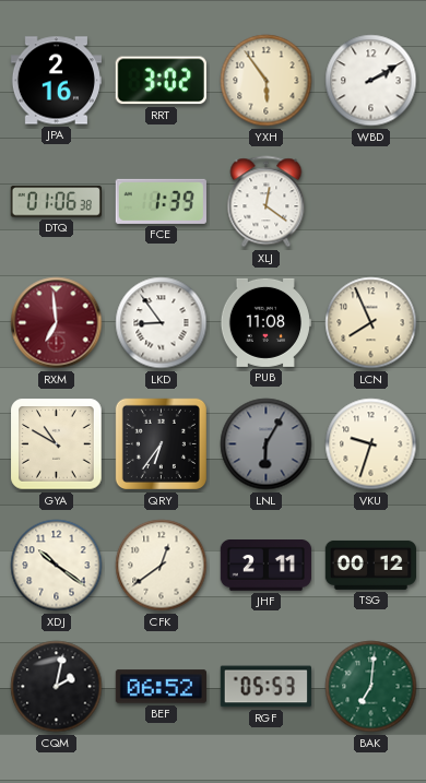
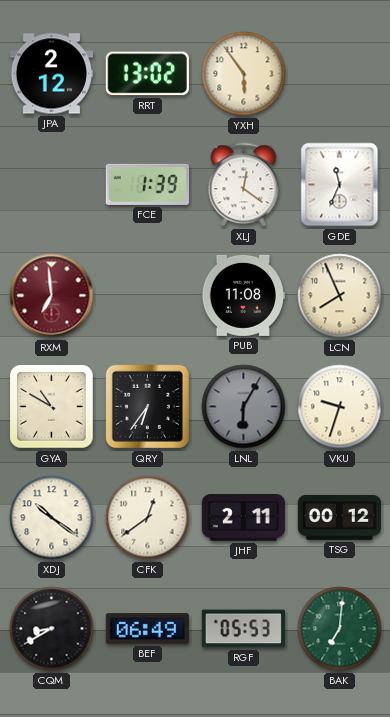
JPA: 2:16 -> 2:12 (51, 74)
RRT: 3:02 -> 13:02 (147, 74)
WBD: 2:10 -> none (371, 81)
DTQ: 01:06 -> none (56, 202)
GDE: none -> 11:34 (340, 185)
LKD: 8:54 -> none (162, 323)
CQM: 2:02 -> 8:40 (52, 629)
BEF: 06:52 -> 06:49 (147, 629)
